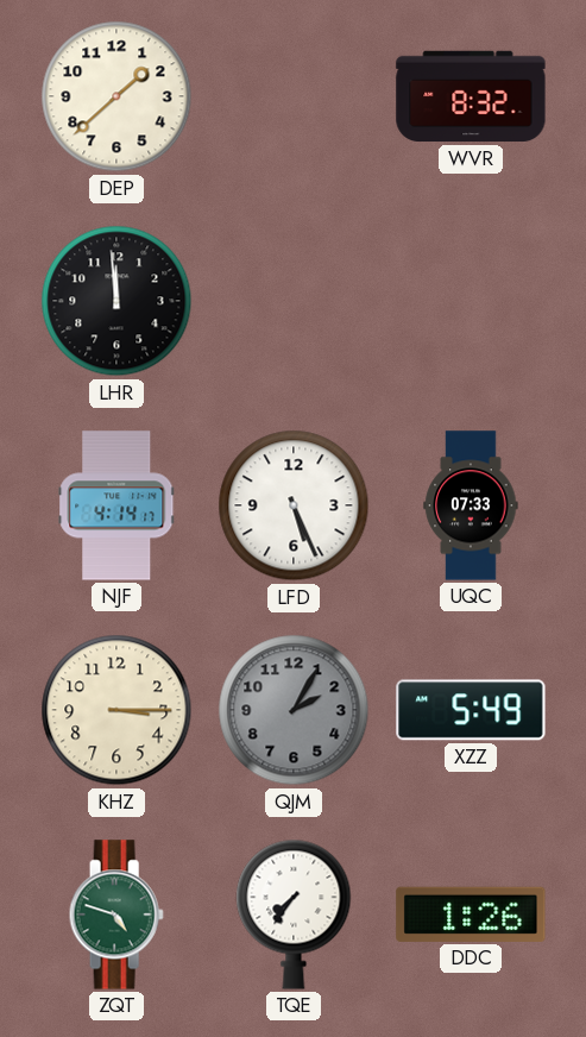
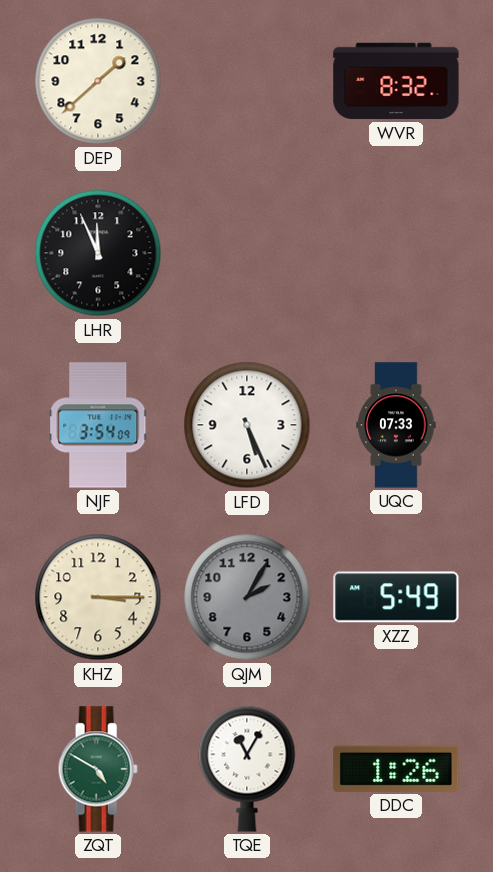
LHR: 11:59 -> 11:56 (98, 253)
NJF: 4:14 -> 3:54 (98, 425)
ZQT: 4:48 -> 4:50 (98, 769)
TQE: 7:36 -> 11:05 (247, 769)
